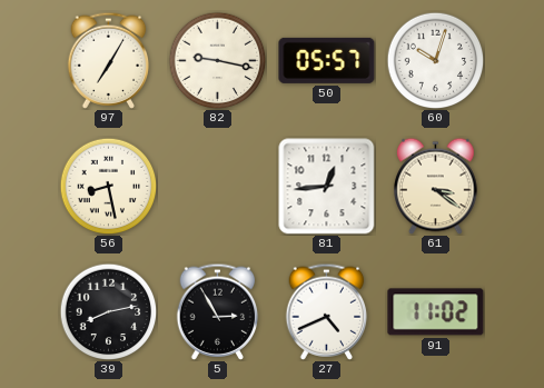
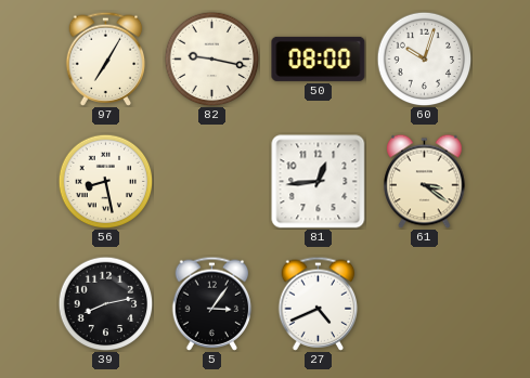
50: 05:57 -> 08:00 (319, 58)
5: 2:55 -> 3:06 (212, 303)
91: 11:02 -> none (436, 312)
